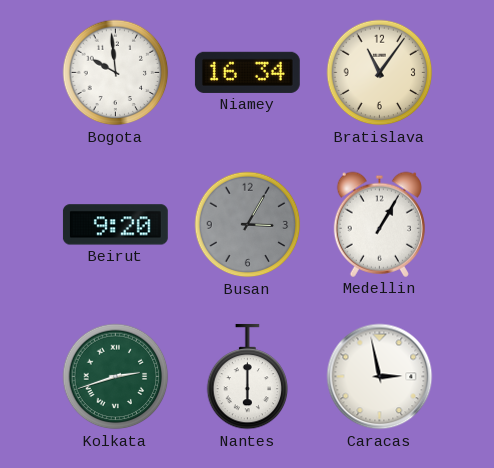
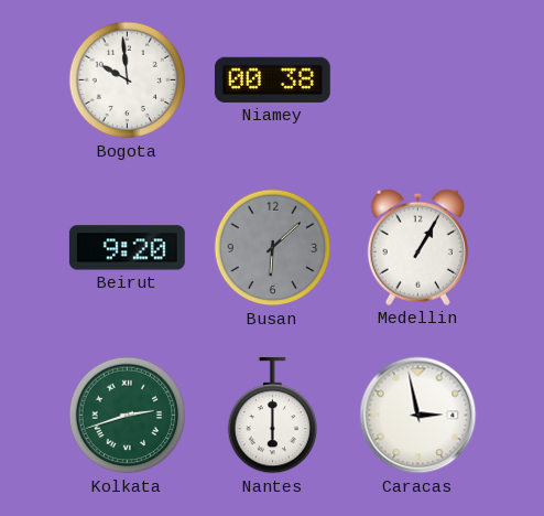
Niamey: 16:34 -> 00:38 (272, 79)
Bratislava: 11:06 -> none (380, 73)
Busan: 3:05 -> 6:08 (273, 248)
